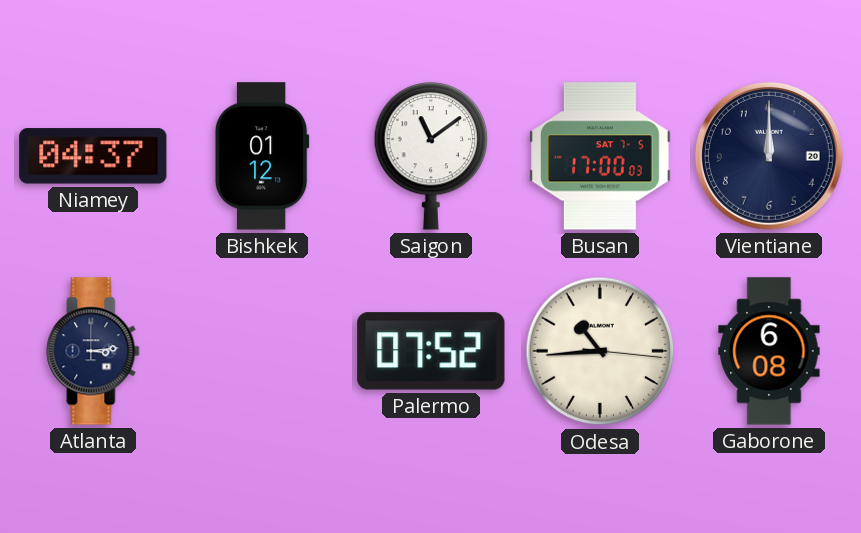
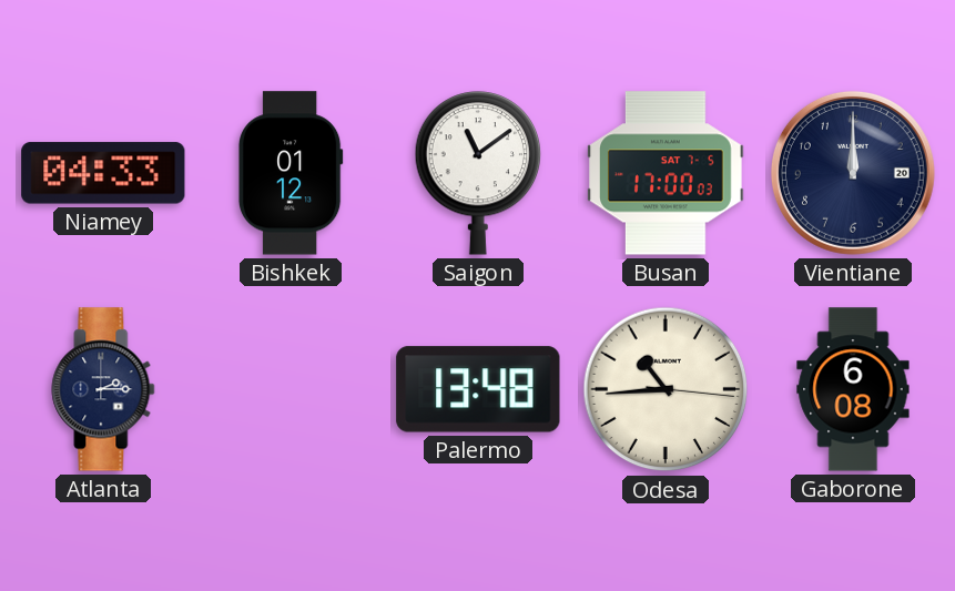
Niamey: 04:37 -> 04:33 (103, 173)
Atlanta: 3:14 -> 2:15 (103, 389)
Palermo: 07:52 -> 13:48 (478, 389)
